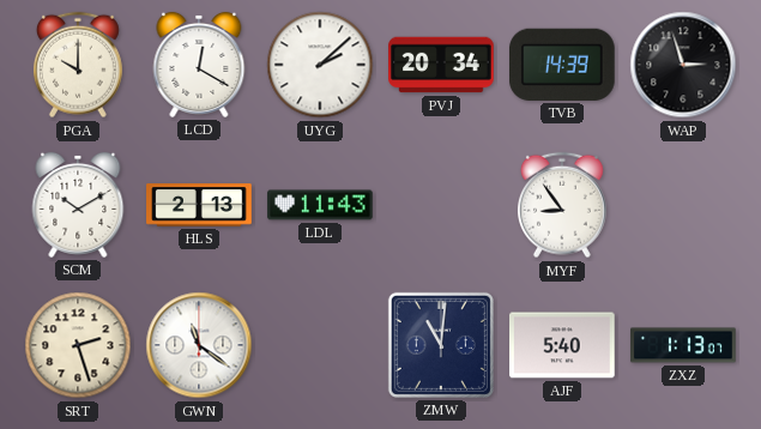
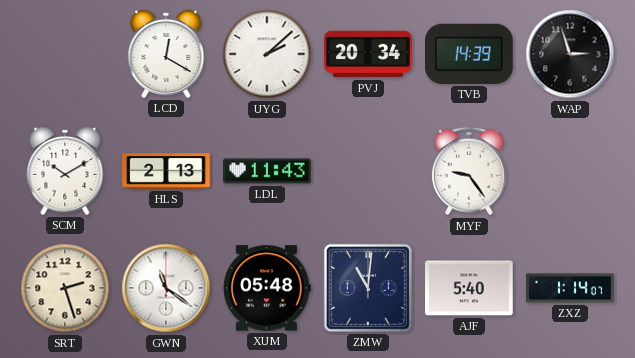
PGA: 10:00 -> none (78, 65)
MYF: 8:54 -> 9:24 (469, 171)
XUM: none -> 05:48 (268, 288)
ZXZ: 1:13 -> 1:14 (570, 288)
